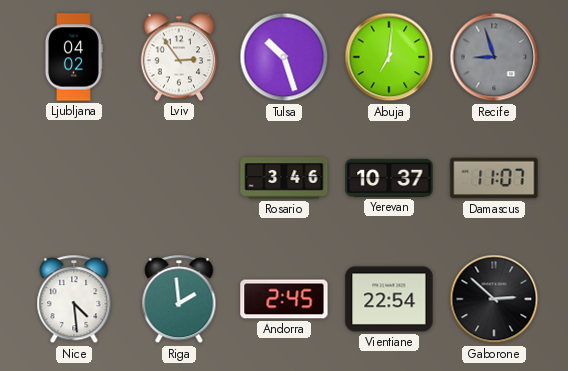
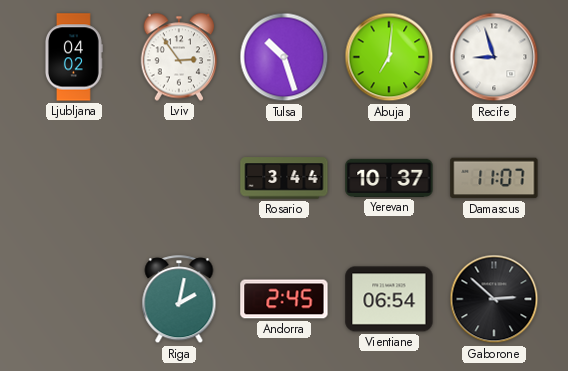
Recife dial: grey -> white (494, 57)
Rosario: 3:46 -> 3:44 (284, 178)
Nice: 4:29 -> none (74, 300)
Riga: 1:59 -> 2:02 (179, 300)
Vientiane: 22:54 -> 06:54 (389, 299)
